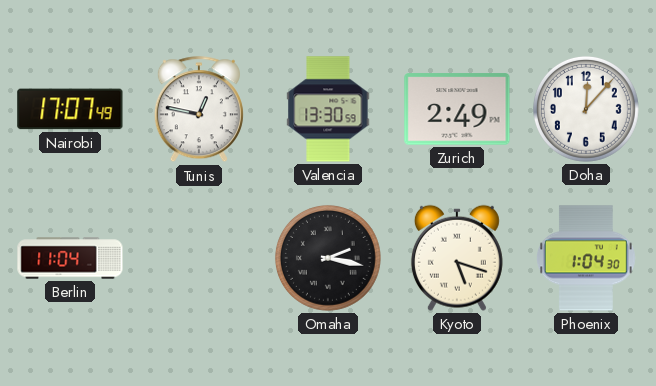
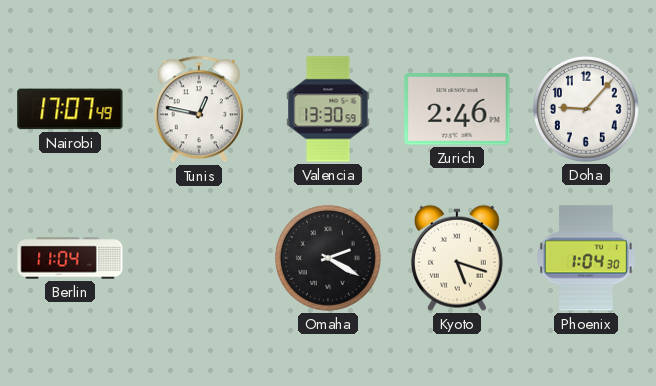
Zurich: 2:49 -> 2:46 (457, 109)
Doha: 12:07 -> 9:07 (586, 109)
Omaha: 2:17 -> 2:20 (328, 258)
